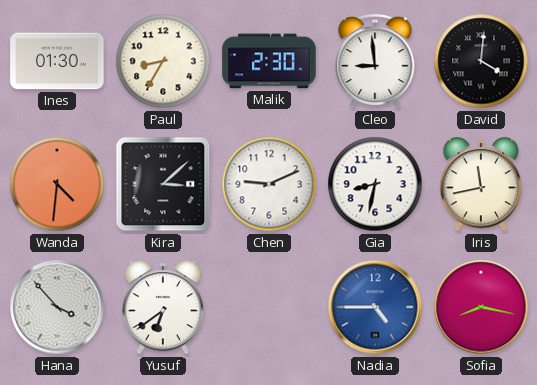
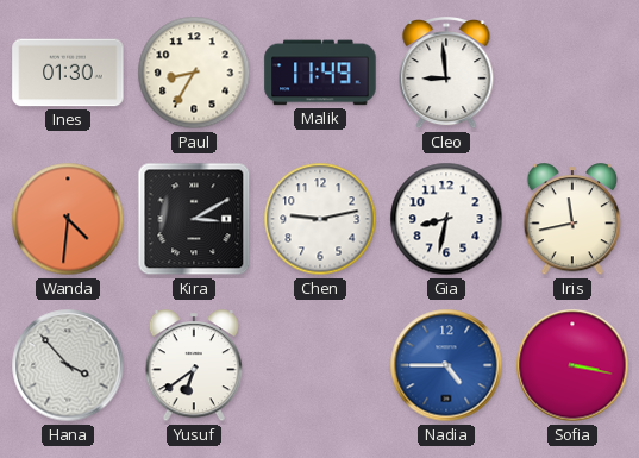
Malik: 2:30 -> 11:49 (320, 73)
David: 4:01 -> none (481, 61)
Kira: 3:08 -> 3:10 (194, 219)
Chen: 9:11 -> 9:13 (320, 219)
Sofia: 8:17 -> 3:17 (572, 365)
